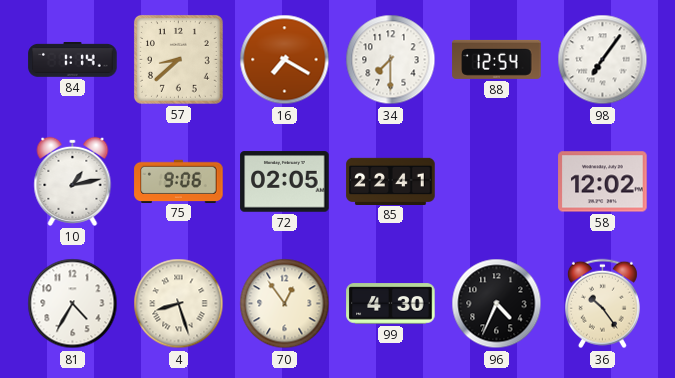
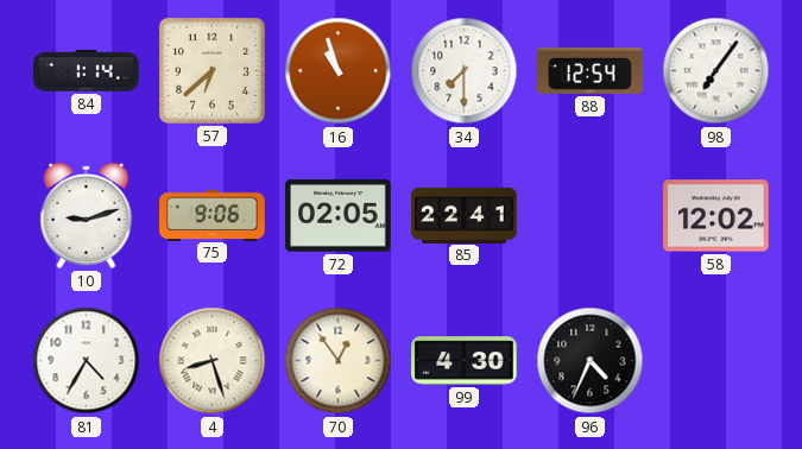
57: 8:38 -> 6:38 (211, 70)
16: 7:20 -> 10:57 (339, 71)
10: 1:13 -> 9:12 (87, 215)
36: 10:24 -> none (602, 304)
